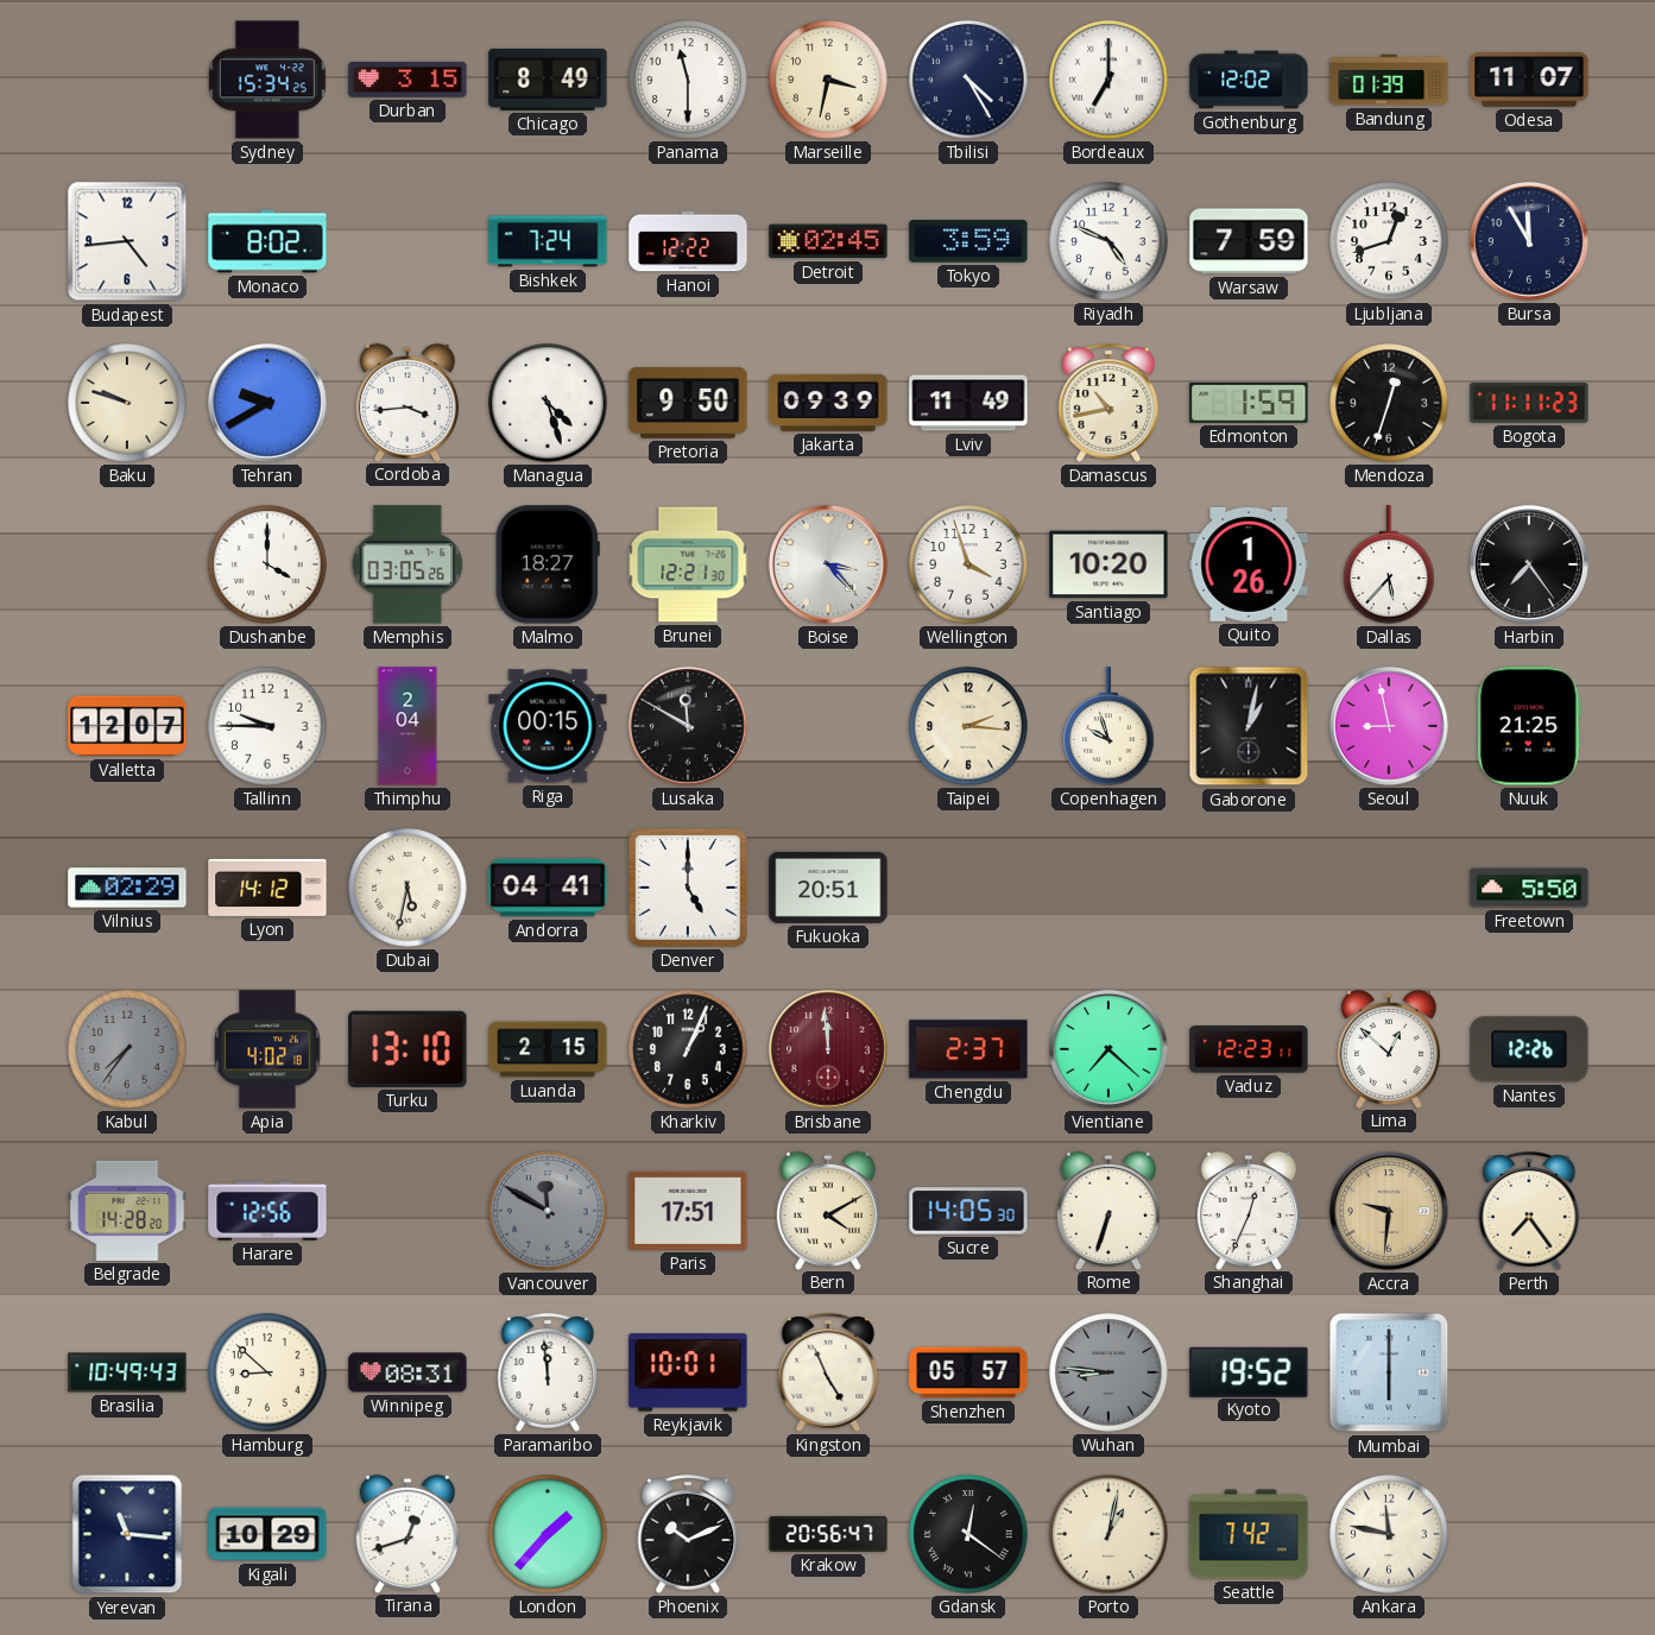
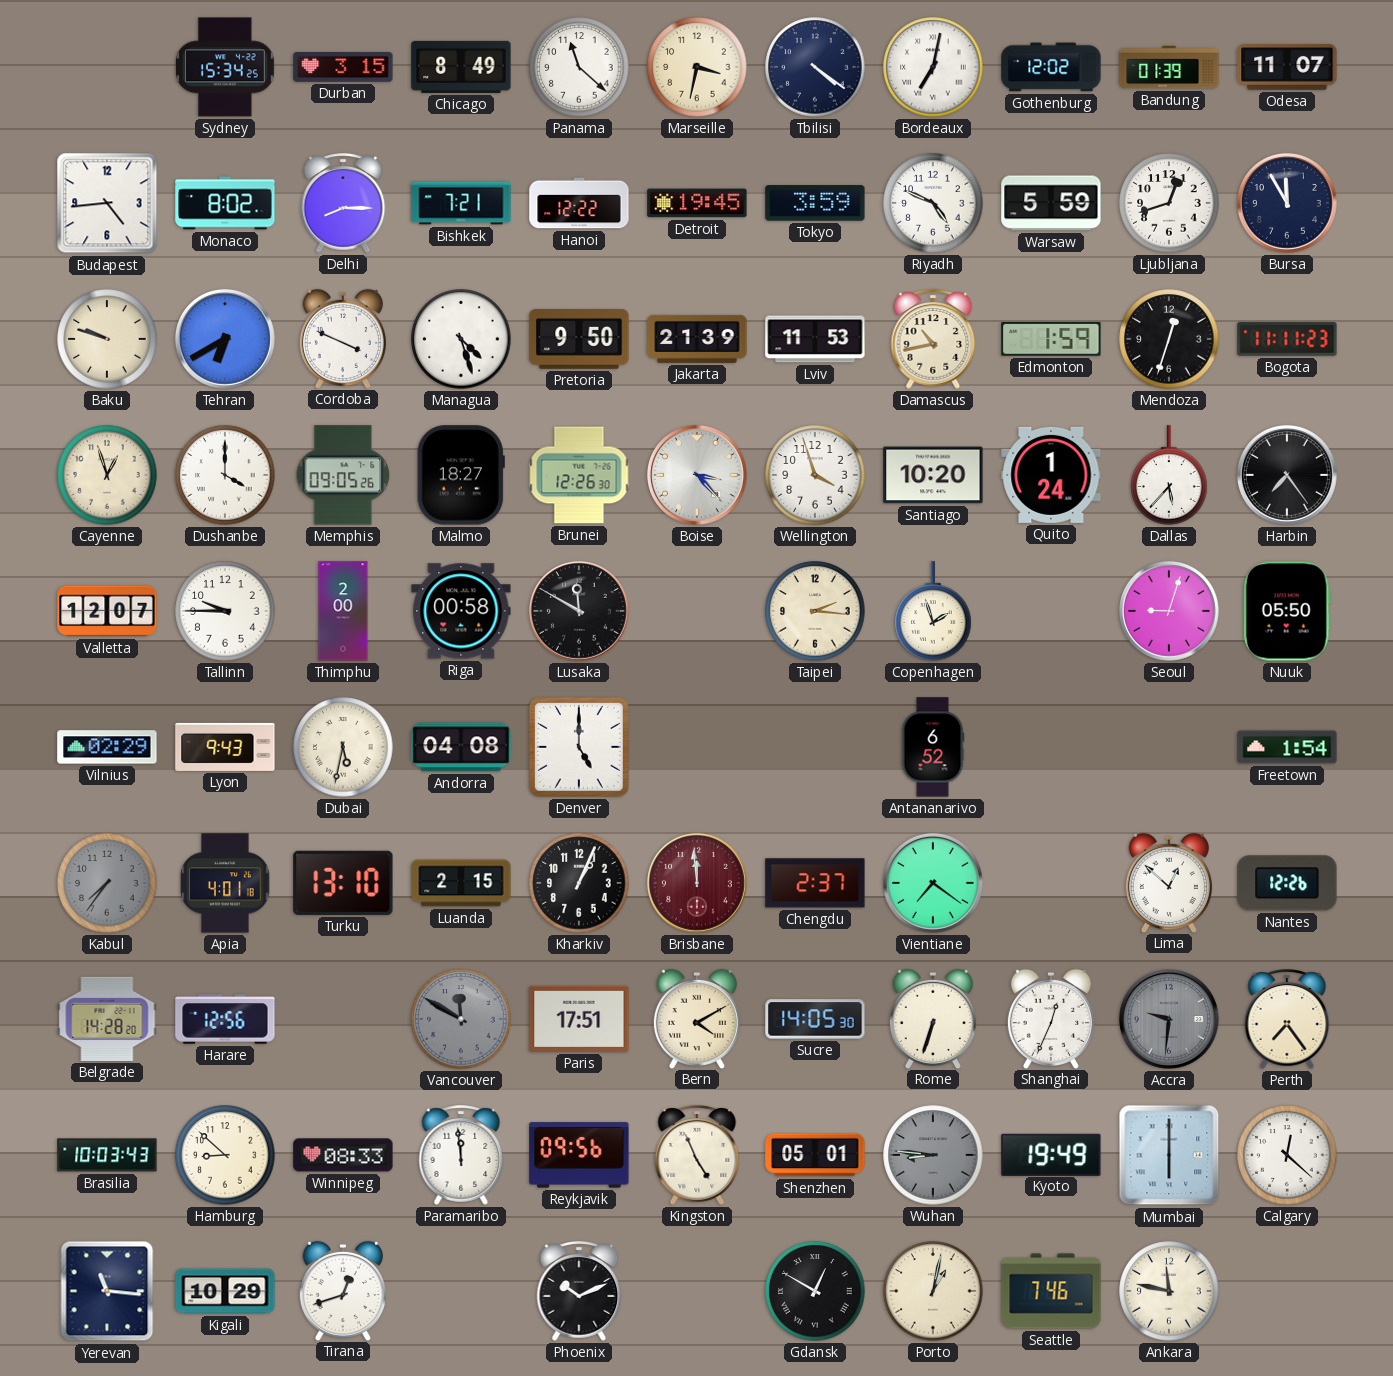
Panama: 11:30 -> 11:22 (579, 67)
Tbilisi: 4:25 -> 4:21 (815, 67)
Bordeaux: 7:00 -> 7:02 (933, 67)
Delhi: none -> 8:15 (343, 203)
Bishkek: 7:24 -> 7:21 (461, 203)
Detroit: 02:45 -> 19:45 (697, 203)
Warsaw: 7:59 -> 5:59 (1051, 203)
Tehran: 9:40 -> 6:40 (225, 339)
Cordoba: 3:44 -> 3:49 (343, 338)
Jakarta: 09:39 -> 21:39 (697, 339)
Lviv: 11:49 -> 11:53 (815, 339)
Cayenne: none -> 12:57 (107, 475)
Memphis: 03:05 -> 09:05 (343, 475)
Brunei: 12:21 -> 12:26 (579, 475)
Quito: 1:26 -> 1:24 (1051, 475)
Thimphu: 2:04 -> 2:00 (343, 611)
Riga: 00:15 -> 00:58 (461, 611)
Copenhagen: 9:57 -> 1:57 (933, 611)
Gaborone: 1:02 -> none (1249, 726)
Seoul: 8:58 -> 9:03 (1169, 611)
Nuuk: 21:25 -> 05:50 (1287, 611)
Lyon: 14:12 -> 9:43 (225, 747)
Andorra: 04:41 -> 04:08 (461, 747)
Fukuoka: 20:51 -> none (828, 888)
Antananarivo: none -> 6:52 (933, 747)
Freetown: 5:50 -> 1:54 (1287, 747)
Apia: 4:02 -> 4:01 (225, 883)
Vientiane: 7:22 -> 7:21 (933, 883)
Vaduz: 12:23 -> none (1249, 1049)
Accra dial: champagne -> grey (1169, 1019)
Brasilia: 10:49 -> 10:03 (107, 1155)
Winnipeg: 08:31 -> 08:33 (343, 1155)
Reykjavik: 10:01 -> 09:56 (579, 1155)
Shenzhen: 05:57 -> 05:01 (815, 1155)
Kyoto: 19:52 -> 19:49 (1051, 1154)
Calgary: none -> 12:22 (1287, 1155)
London: 1:37 -> none (548, 1534)
Krakow: 20:56 -> none (828, 1534)
Gdansk: 12:21 -> 12:50 (815, 1291)
Seattle: 7:42 -> 7:46 (1051, 1291)
